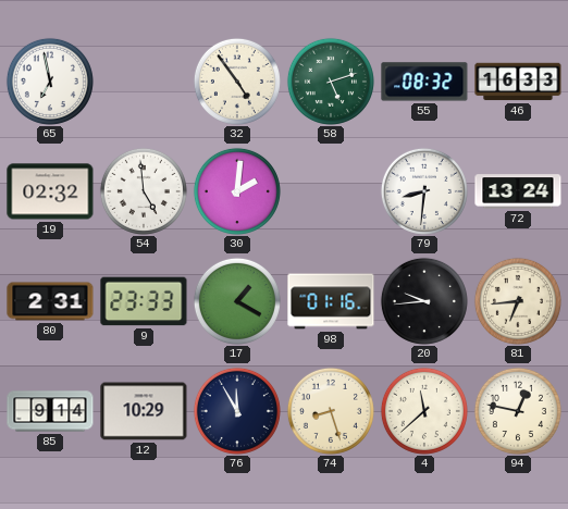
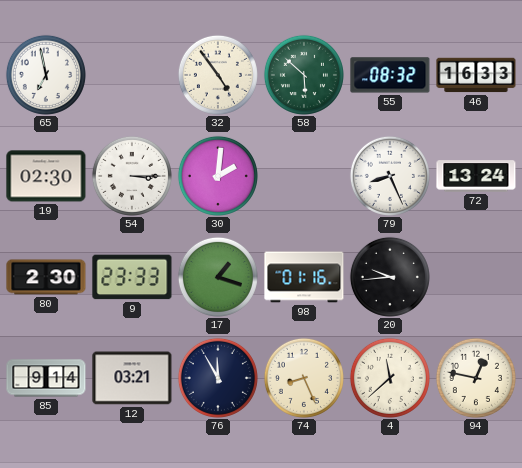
58: 5:12 -> 5:52 (304, 75)
19: 02:32 -> 02:30 (46, 176)
54: 4:59 -> 3:15 (132, 176)
79: 8:31 -> 8:26 (390, 176)
80: 2:31 -> 2:30 (46, 277)
17: 1:20 -> 1:18 (218, 277)
81: 6:44 -> none (518, 301)
12: 10:29 -> 03:21 (132, 378)
74: 8:27 -> 8:26 (304, 378)
